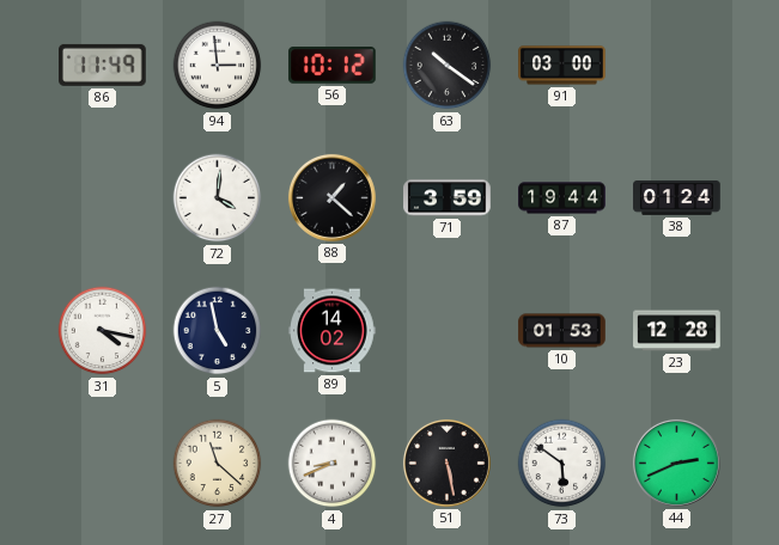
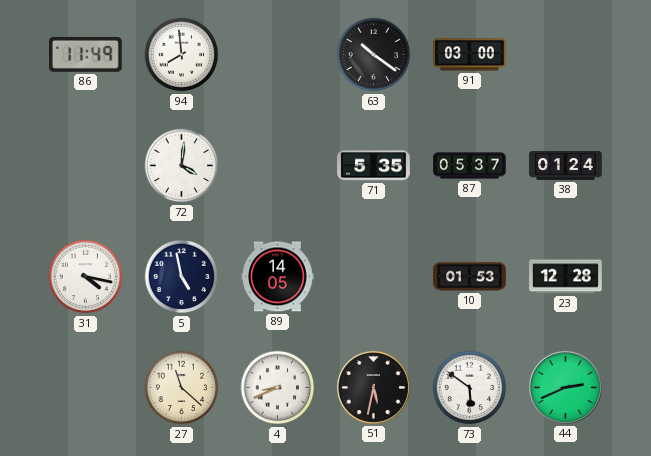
94: 2:59 -> 7:59 (182, 55)
56: 10:12 -> none (333, 66)
88: 1:22 -> none (331, 197)
71: 3:59 -> 5:35 (374, 166)
87: 19:44 -> 05:37 (470, 166)
89: 14:02 -> 14:05 (278, 277)
51: 5:28 -> 5:32 (373, 387)
